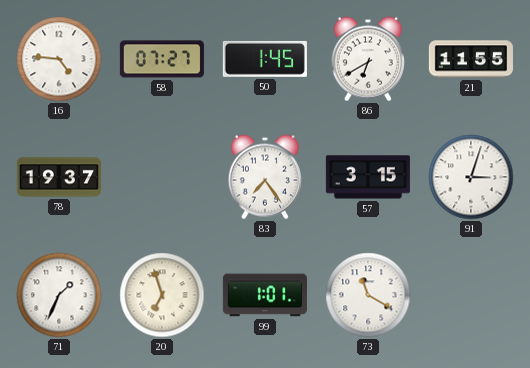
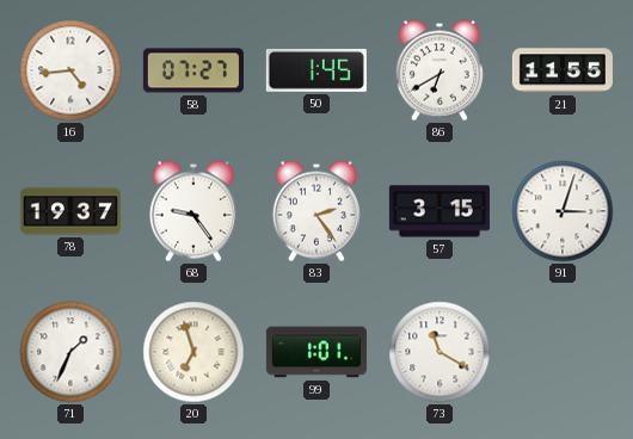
16: 4:46 -> 4:44 (70, 70)
68: none -> 9:24 (193, 211)
83: 7:24 -> 2:24 (316, 211)
